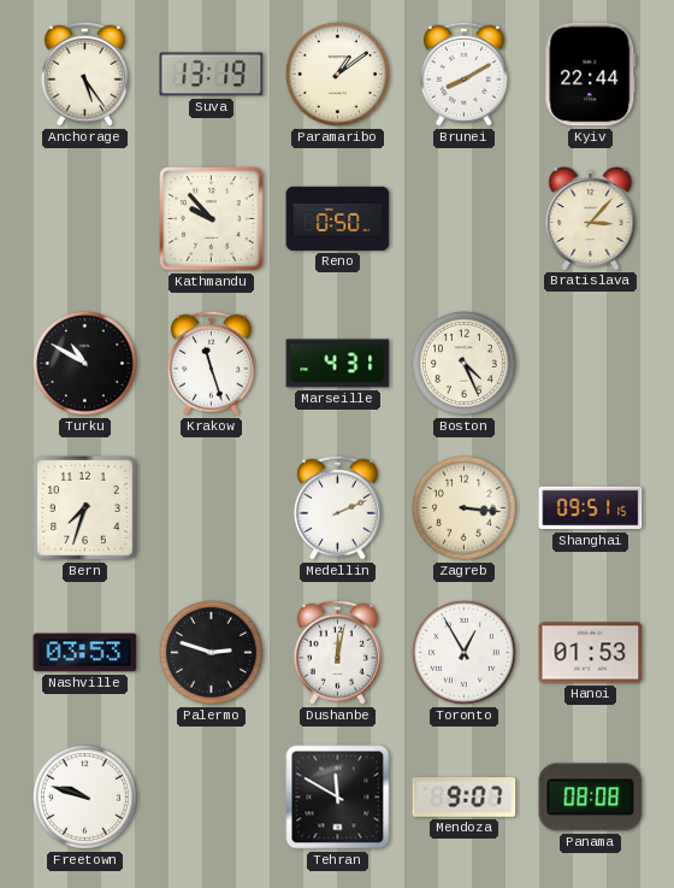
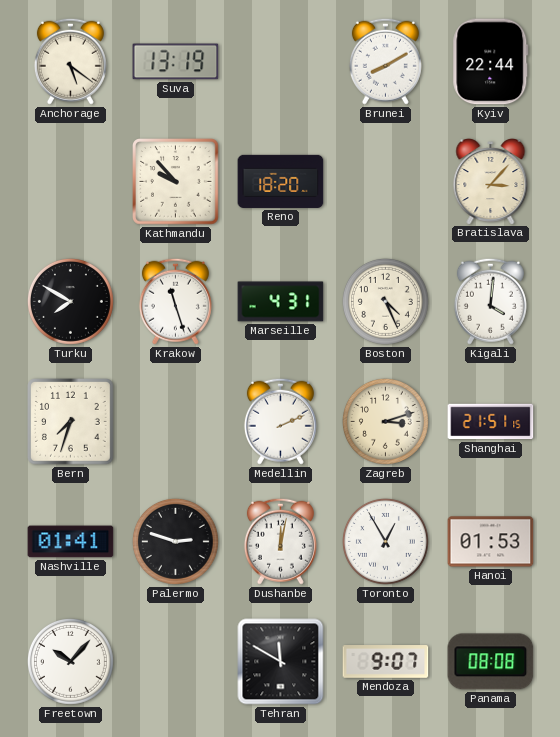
Anchorage: 5:24 -> 5:21 (70, 61)
Paramaribo: 1:09 -> none (337, 73)
Reno: 0:50 -> 18:20 (281, 181)
Turku: 10:50 -> 7:50 (70, 301)
Kigali: none -> 4:01 (490, 301)
Zagreb: 3:16 -> 3:12 (385, 421)
Shanghai: 09:51 -> 21:51 (491, 422)
Nashville: 03:53 -> 01:41 (71, 542)
Freetown: 9:48 -> 10:07 (70, 661)
